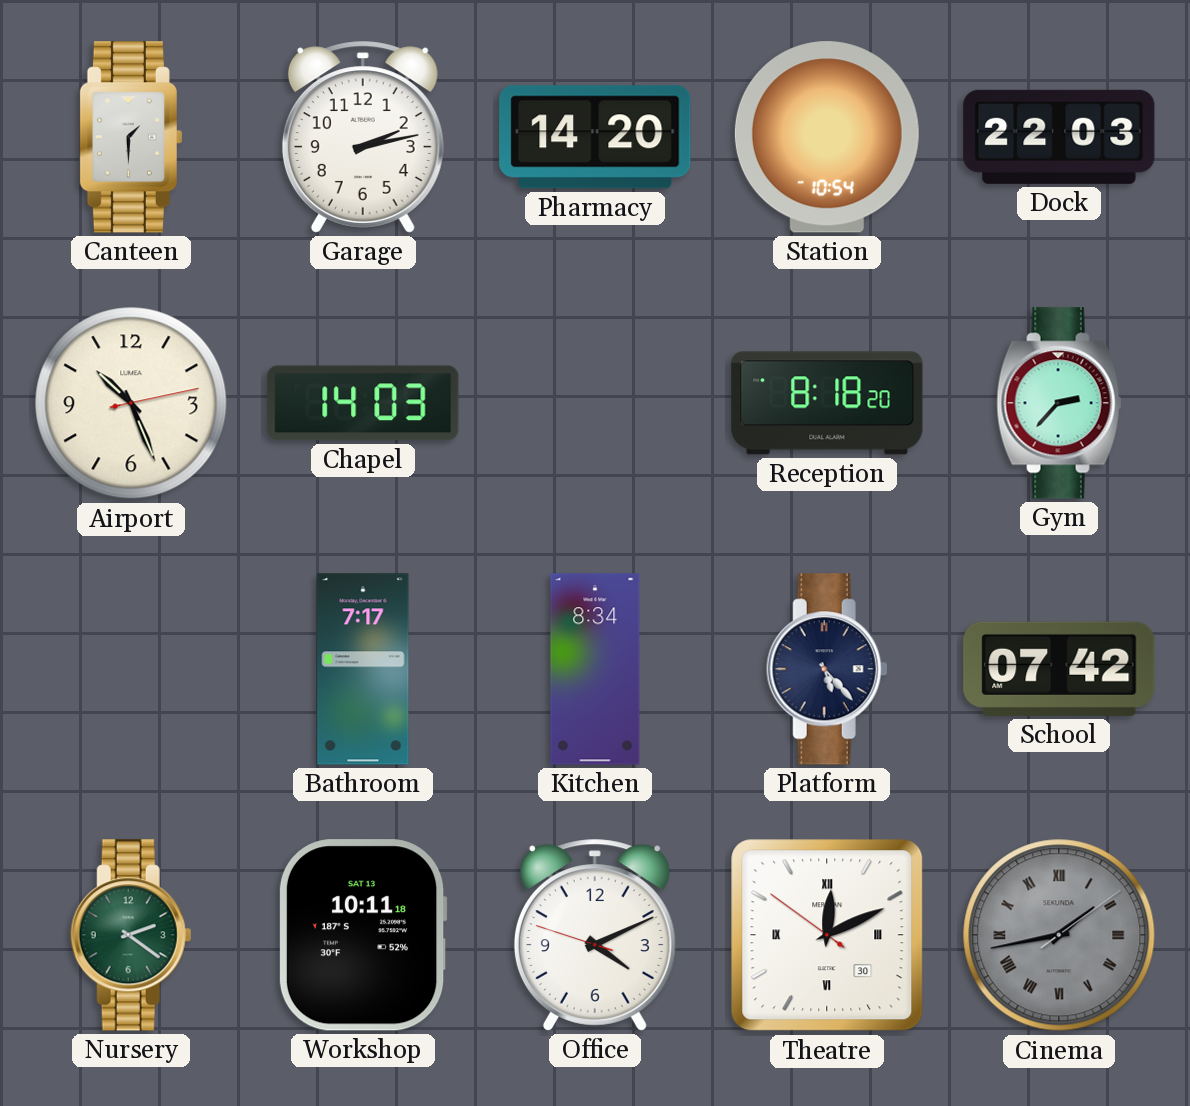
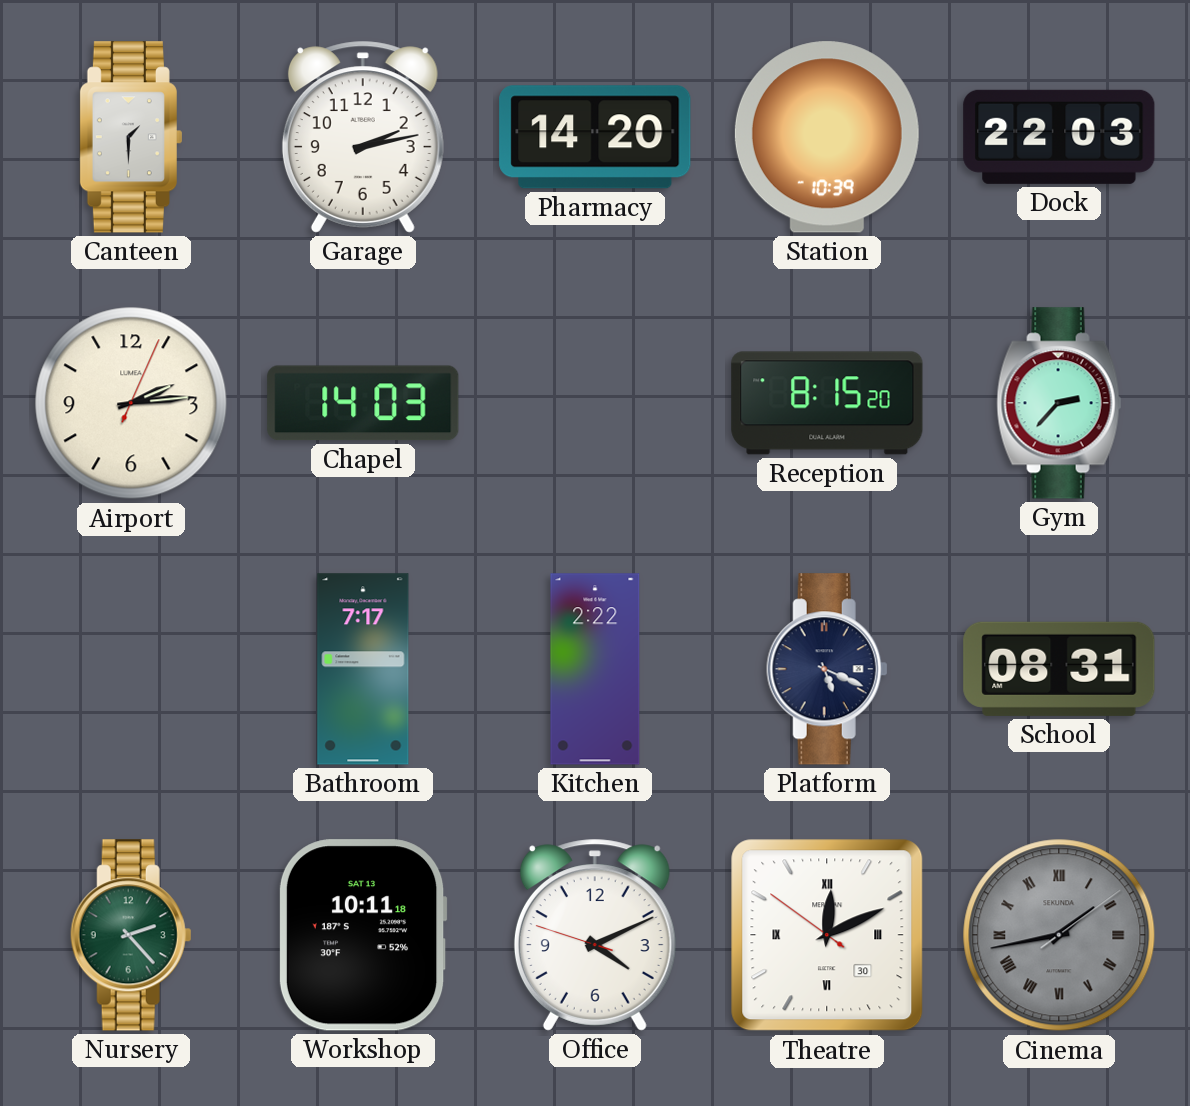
Station: 10:54 -> 10:39 (827, 137)
Airport: 10:26 -> 2:14 (131, 403)
Reception: 8:18 -> 8:15 (827, 403)
Kitchen: 8:34 -> 2:22 (595, 669)
Platform: 5:23 -> 5:19 (827, 669)
School: 07:42 -> 08:31 (1059, 669)
Nursery: 2:21 -> 2:23 (131, 935)
